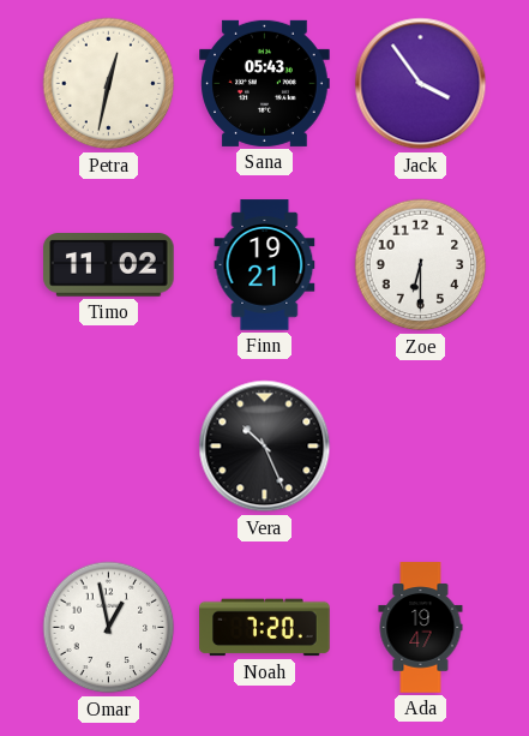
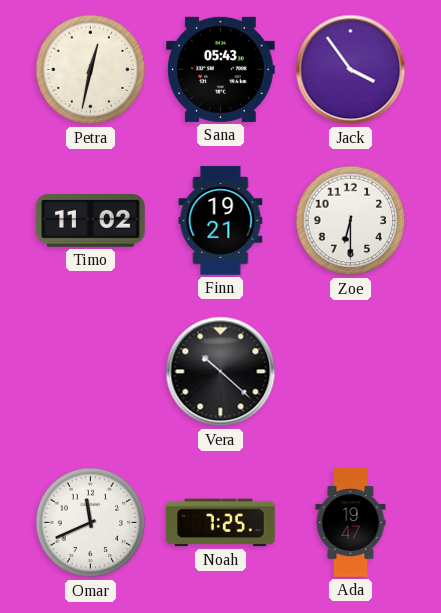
Vera: 10:26 -> 10:22 (221, 372)
Omar: 12:58 -> 11:41 (91, 523)
Noah: 7:20 -> 7:25 (221, 523)
